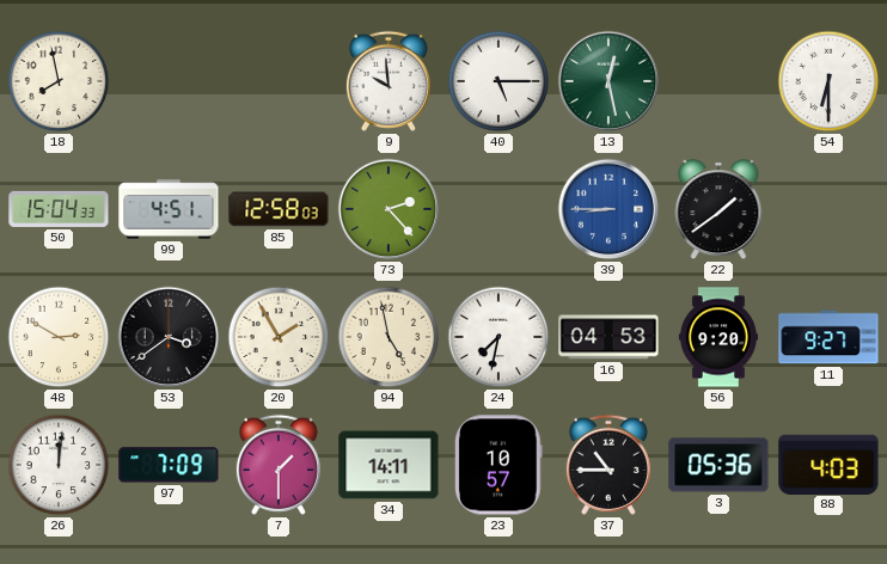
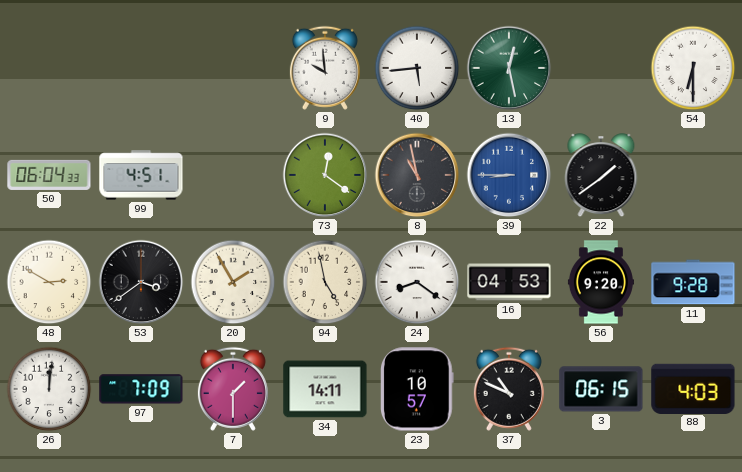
18: 7:58 -> none (59, 81)
40: 5:15 -> 5:44 (417, 68)
50: 15:04 -> 06:04 (49, 175)
85: 12:58 -> none (279, 209)
73: 2:23 -> 12:21 (325, 175)
8: none -> 10:58 (417, 175)
24: 7:32 -> 8:21 (417, 282)
11: 9:27 -> 9:28 (693, 282)
37: 10:45 -> 10:49 (509, 389)
3: 05:36 -> 06:15 (601, 389)
